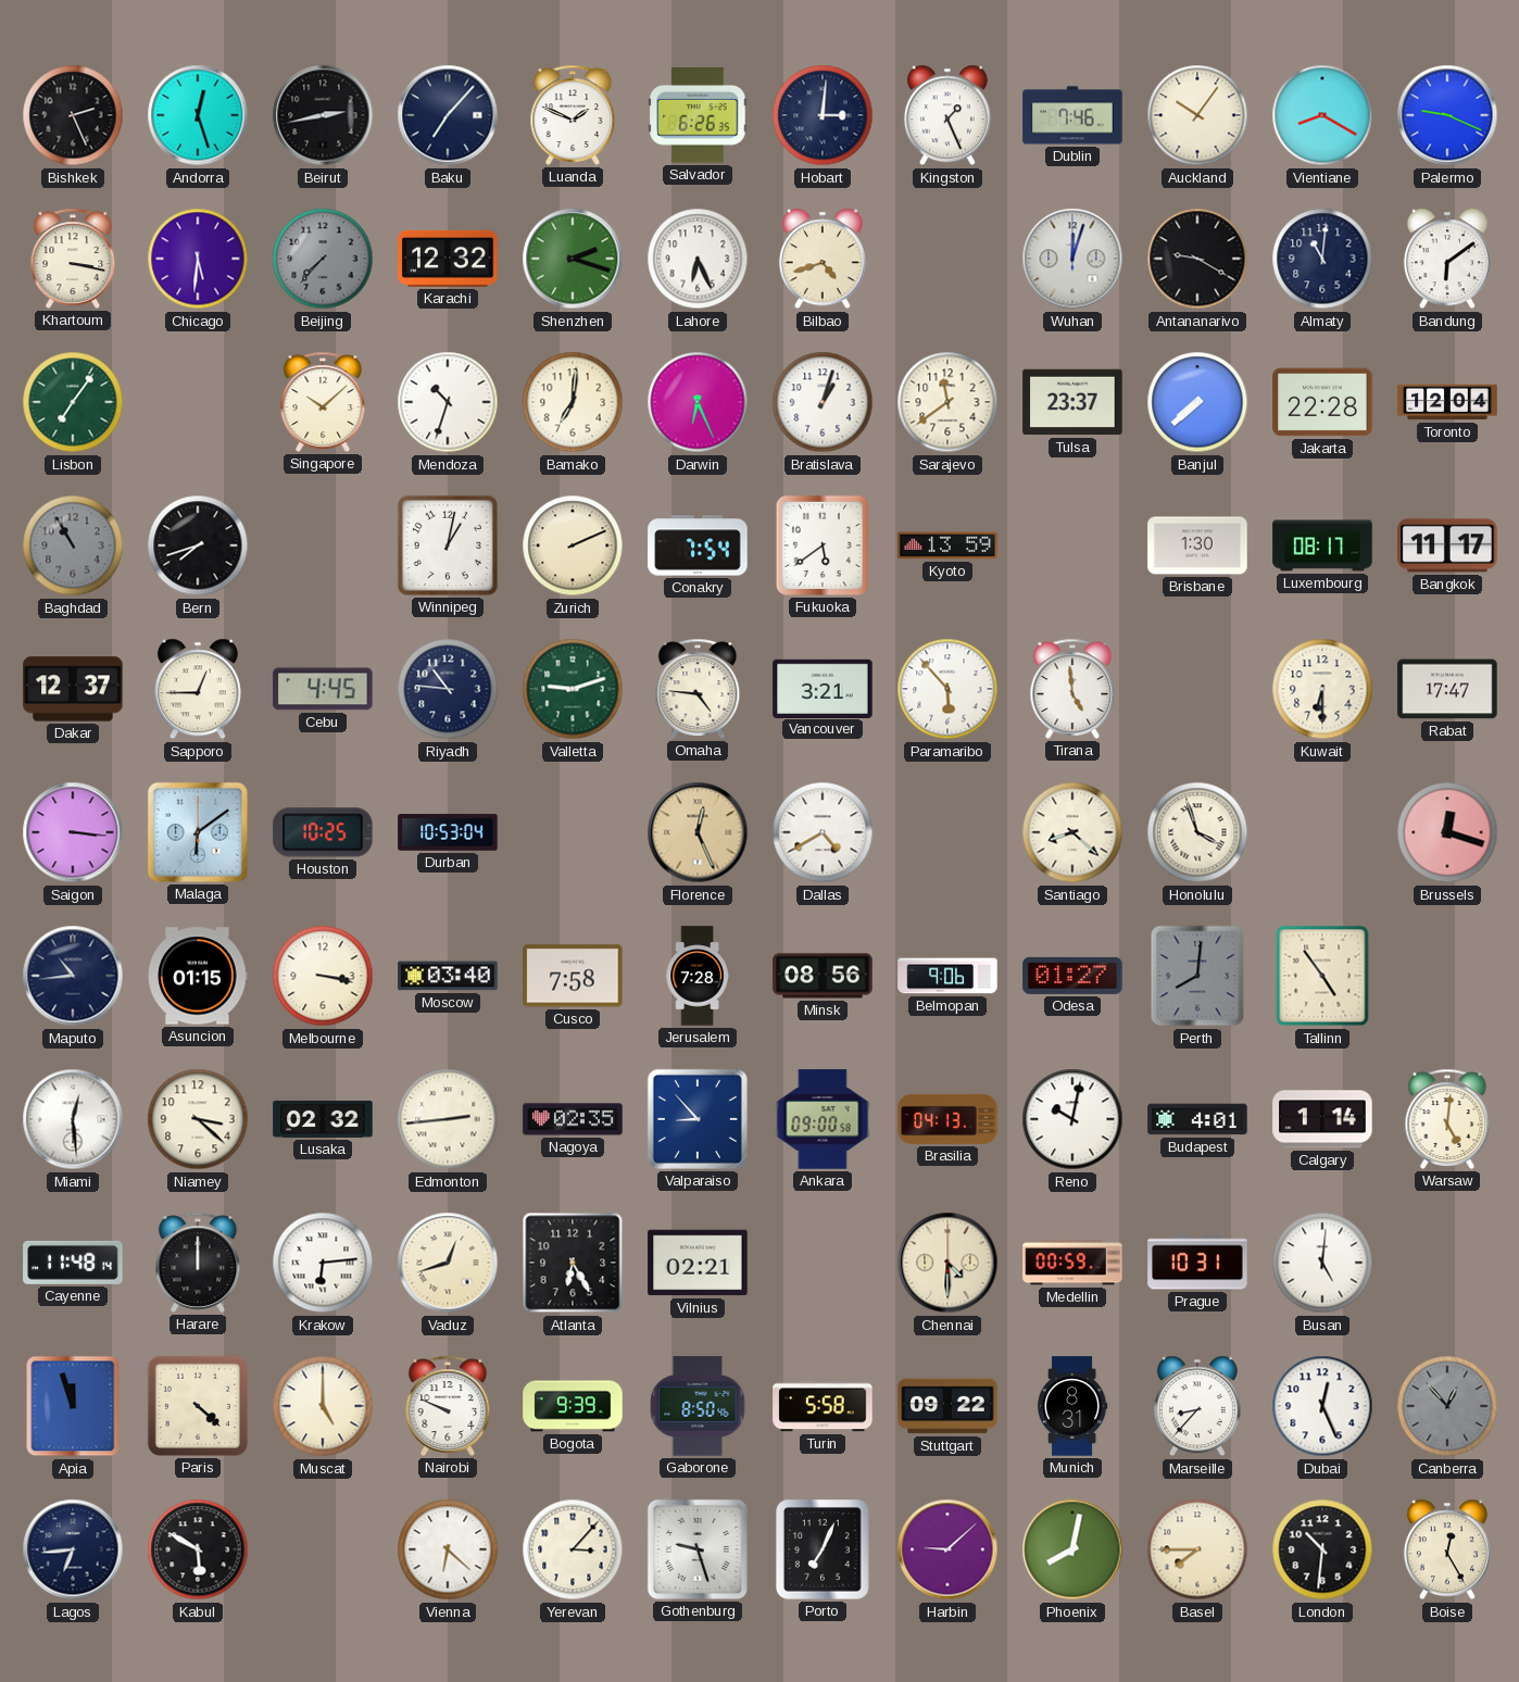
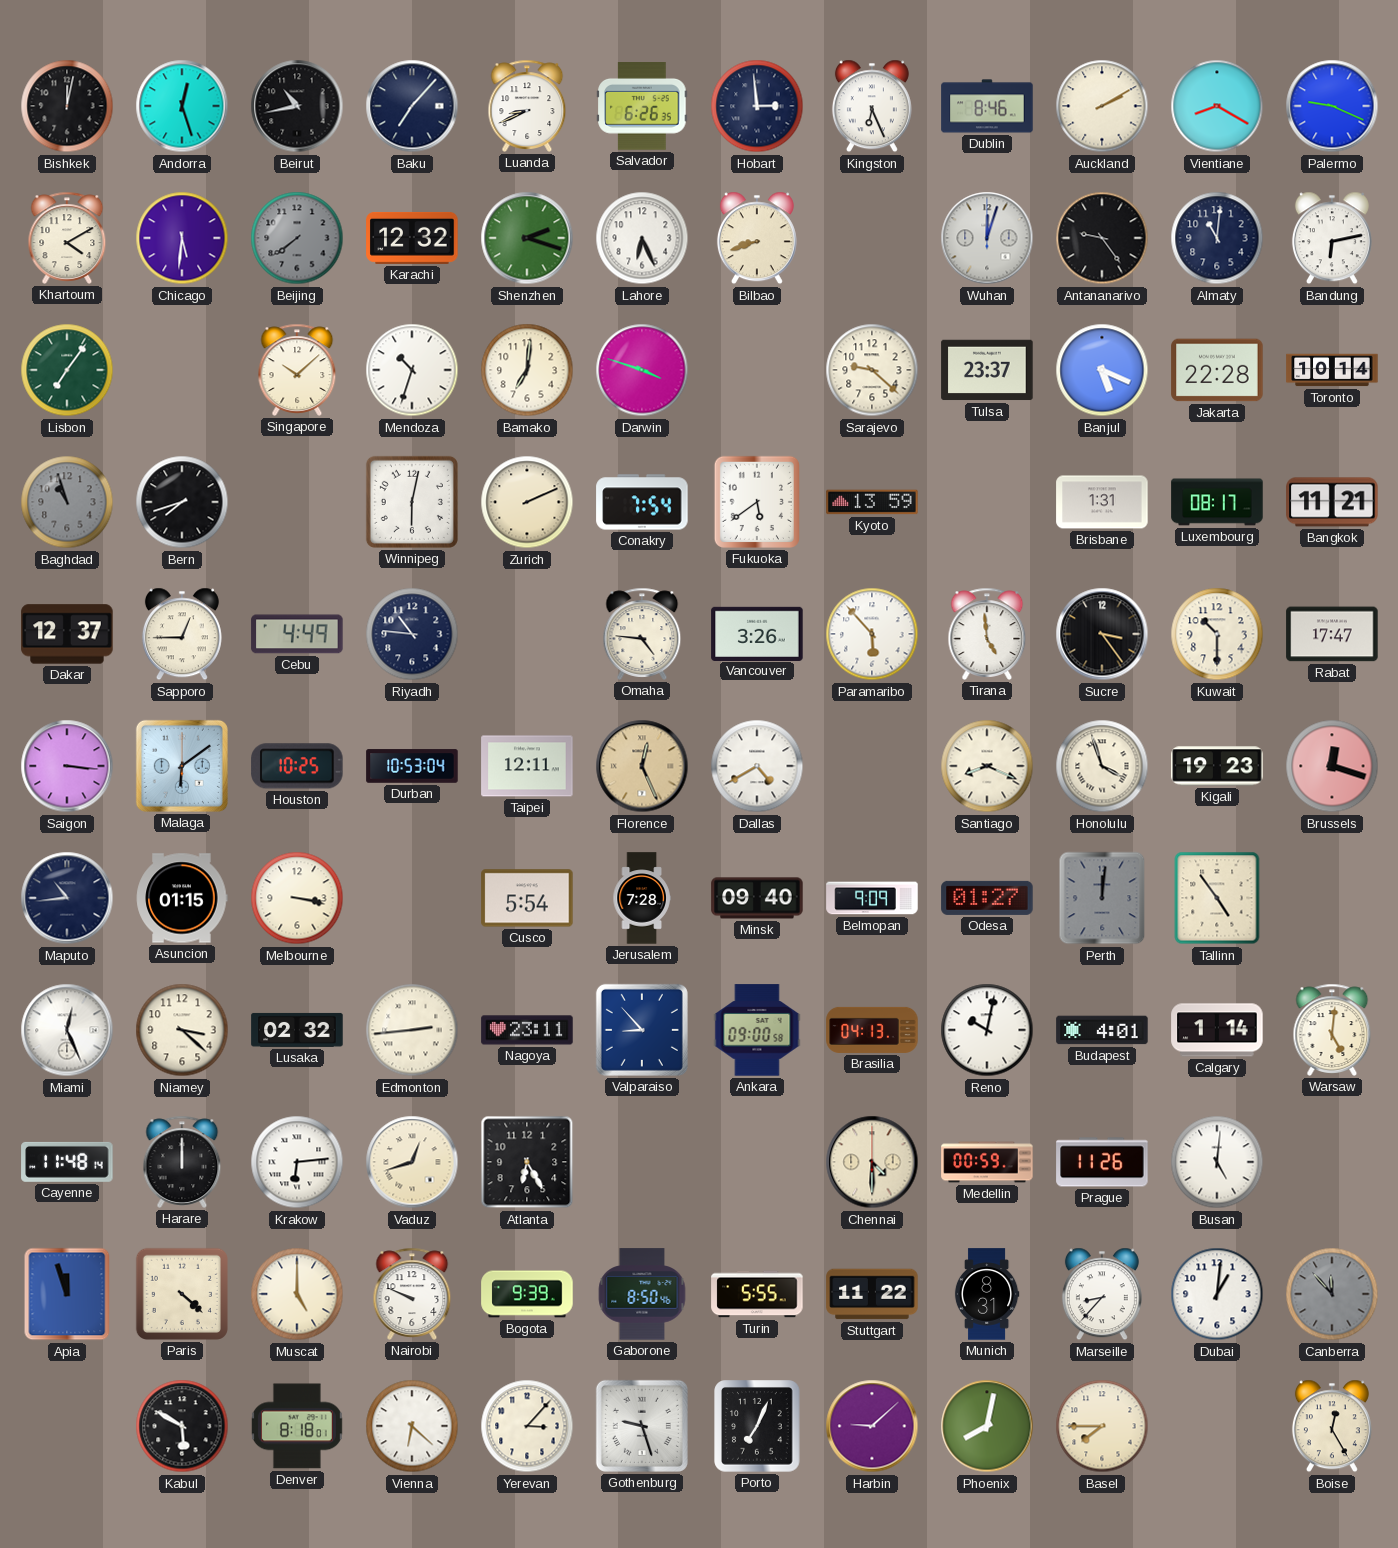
Bishkek: 2:26 -> 12:02 (67, 106)
Beirut: 2:43 -> 10:43 (297, 106)
Luanda: 1:49 -> 8:41 (527, 106)
Hobart: 3:01 -> 2:59 (757, 106)
Kingston: 1:26 -> 6:26 (872, 106)
Dublin: 7:46 -> 8:46 (987, 106)
Auckland: 10:06 -> 2:10 (1102, 106)
Khartoum: 3:17 -> 4:10 (67, 238)
Beijing: 7:37 -> 7:39 (297, 238)
Bilbao: 4:42 -> 8:42 (757, 238)
Antananarivo: 9:20 -> 9:24 (1102, 238)
Bandung: 6:09 -> 6:13 (1332, 238)
Darwin: 6:26 -> 3:48 (642, 370)
Bratislava: 1:03 -> none (823, 402)
Sarajevo: 11:39 -> 9:22 (872, 370)
Banjul: 7:38 -> 5:19 (1102, 370)
Toronto: 12:04 -> 10:14 (1332, 370)
Baghdad: 10:55 -> 10:57 (67, 502)
Winnipeg: 1:02 -> 6:02 (412, 502)
Brisbane: 1:30 -> 1:31 (1102, 502)
Bangkok: 11:17 -> 11:21 (1332, 502)
Cebu: 4:45 -> 4:49 (297, 634)
Valletta: 9:12 -> none (573, 689)
Vancouver: 3:21 -> 3:26 (757, 633)
Sucre: none -> 3:24 (1102, 634)
Kuwait: 6:30 -> 10:30 (1217, 634)
Taipei: none -> 12:11 (527, 766)
Santiago: 8:22 -> 8:19 (987, 766)
Kigali: none -> 19:23 (1217, 766)
Moscow: 03:40 -> none (448, 976)
Cusco: 7:58 -> 5:54 (527, 898)
Minsk: 08:56 -> 09:40 (757, 898)
Belmopan: 9:06 -> 9:09 (872, 898)
Perth: 8:01 -> 12:01 (1102, 898)
Miami: 12:29 -> 12:26 (67, 1030)
Nagoya: 02:35 -> 23:11 (527, 1030)
Vilnius: 02:21 -> none (698, 1263)
Prague: 10:31 -> 11:26 (1102, 1162)
Turin: 5:58 -> 5:55 (757, 1294)
Stuttgart: 09:22 -> 11:22 (872, 1294)
Dubai: 12:26 -> 1:01 (1217, 1294)
Canberra: 12:53 -> 11:53 (1332, 1294)
Lagos: 6:44 -> none (73, 1549)
Denver: none -> 8:18 (297, 1426)
London: 10:31 -> none (1322, 1549)
